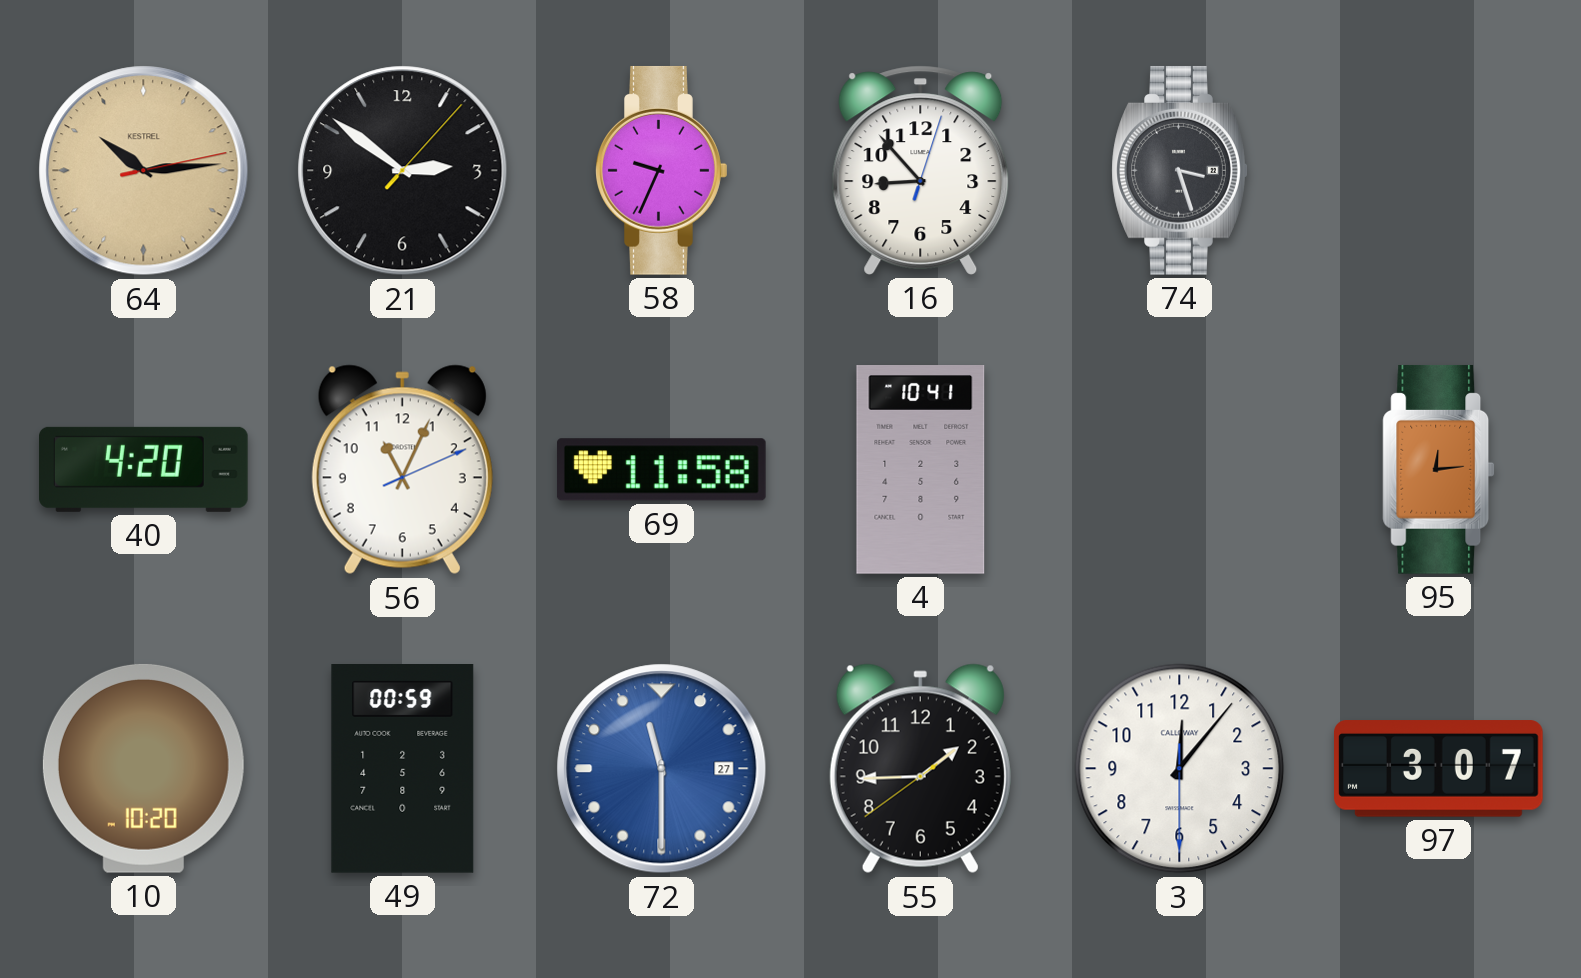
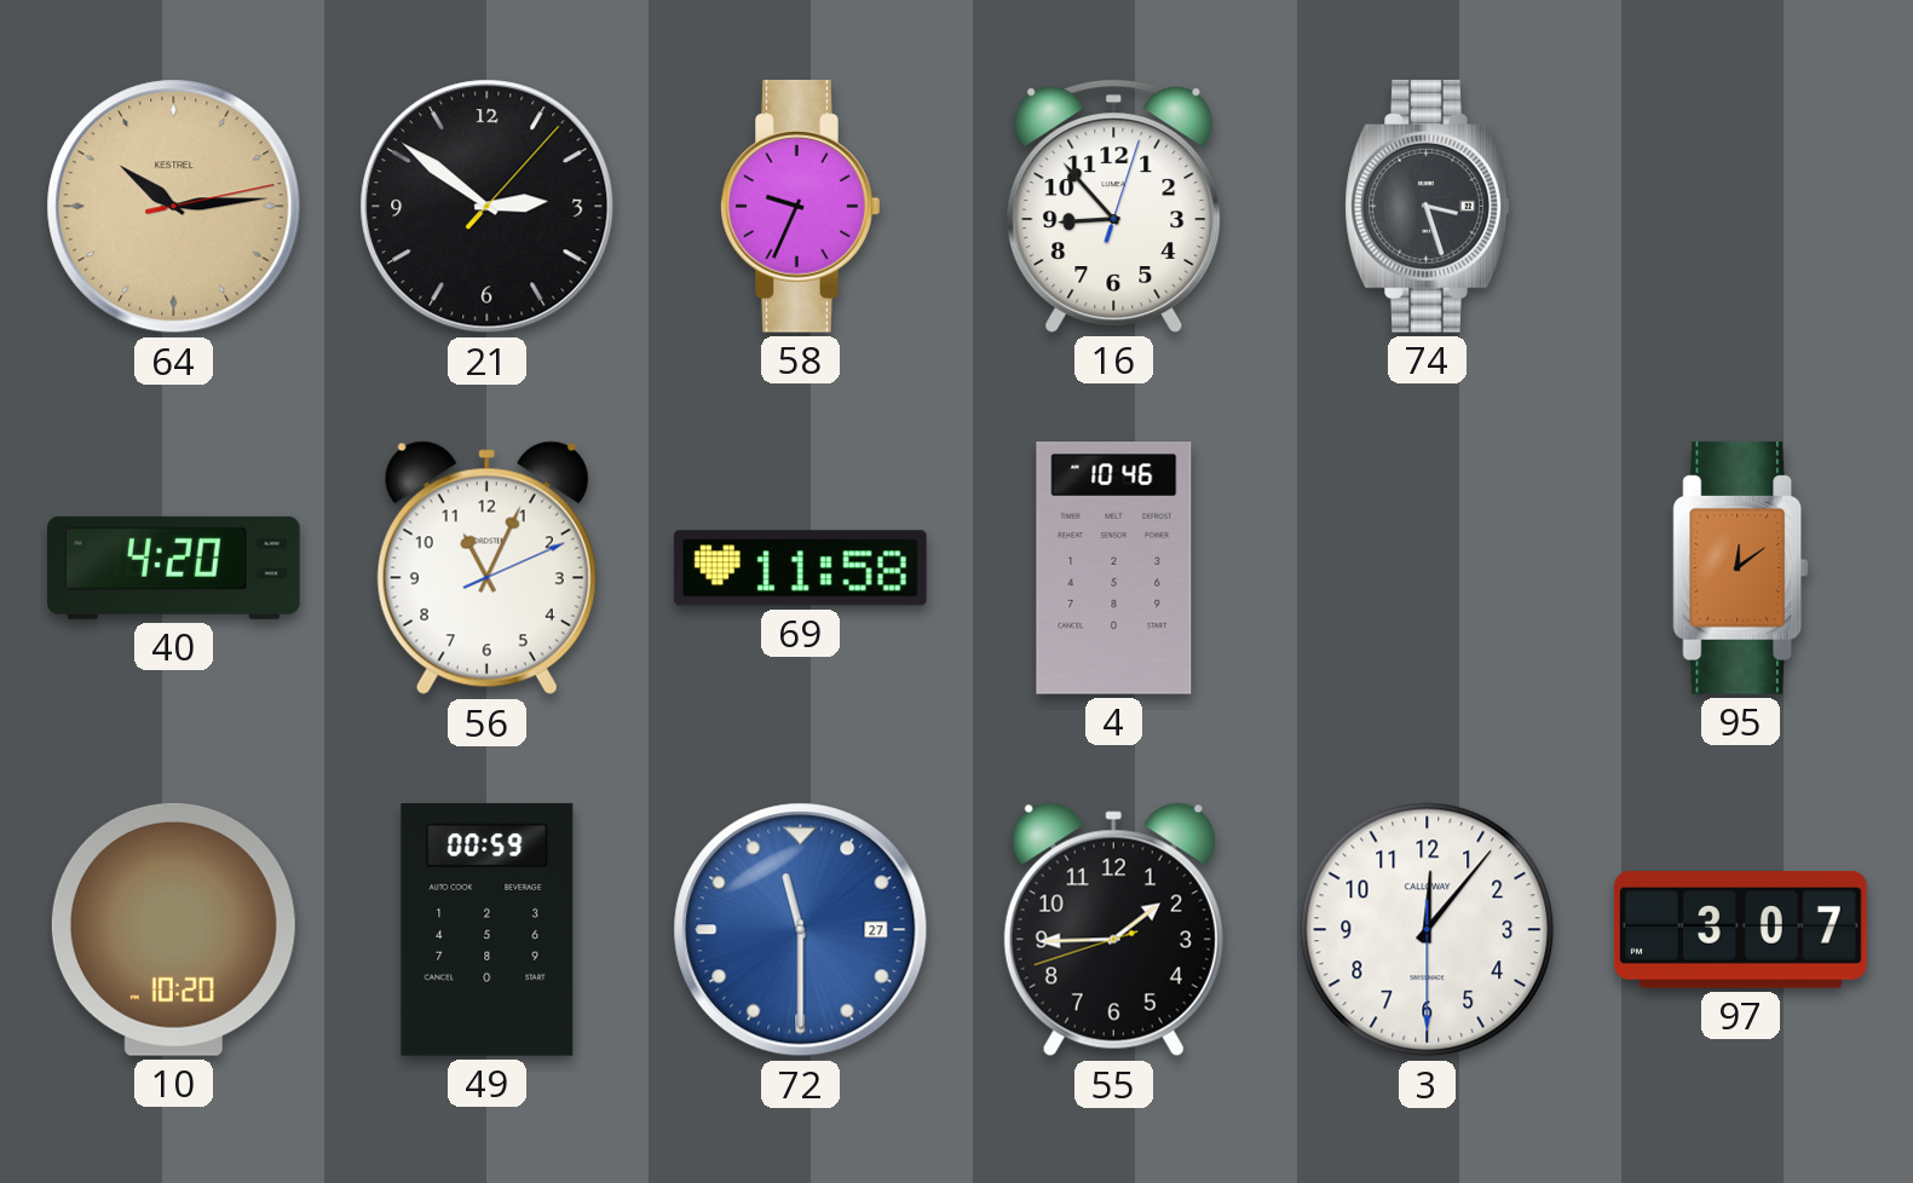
4: 10:41 -> 10:46 (1114, 569)
95: 12:14 -> 12:09 (1741, 567)
55: 1:44:39 -> 1:44:42 (1113, 930)
